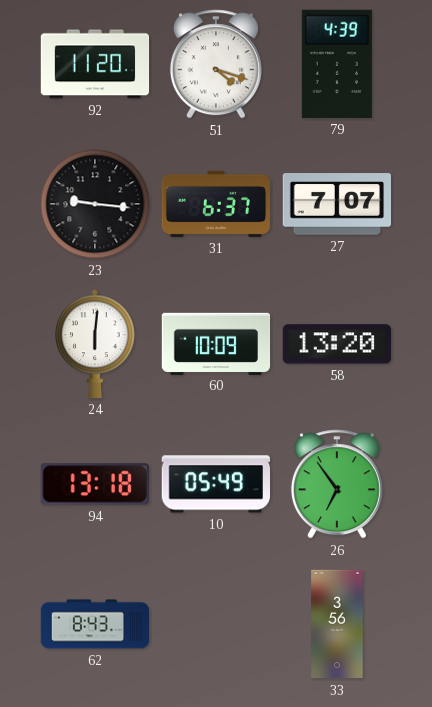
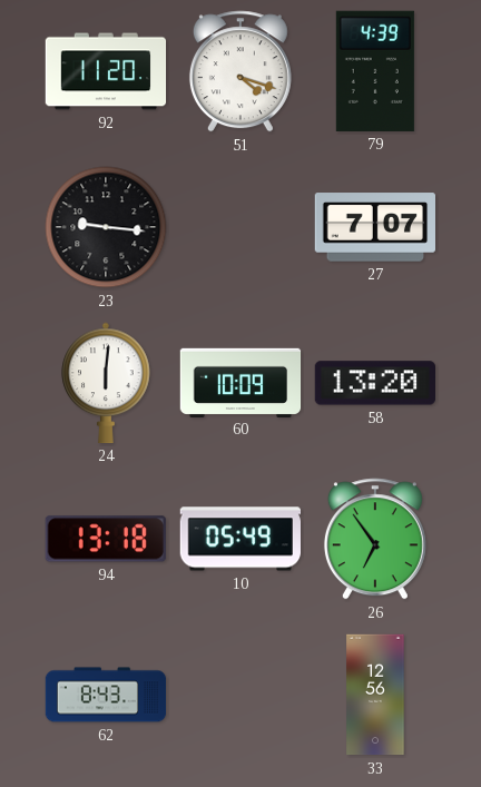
31: 6:37 -> none (215, 204)
33: 3:56 -> 12:56 (375, 695)
